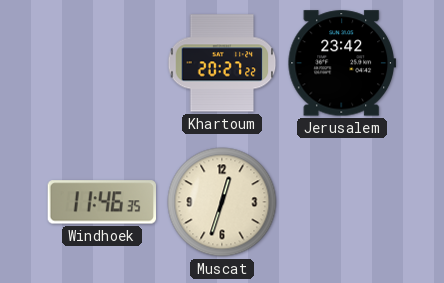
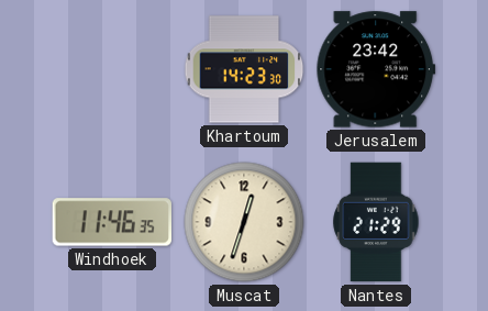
Khartoum: 20:27 -> 14:23 (244, 69)
Nantes: none -> 21:29 (376, 222)
